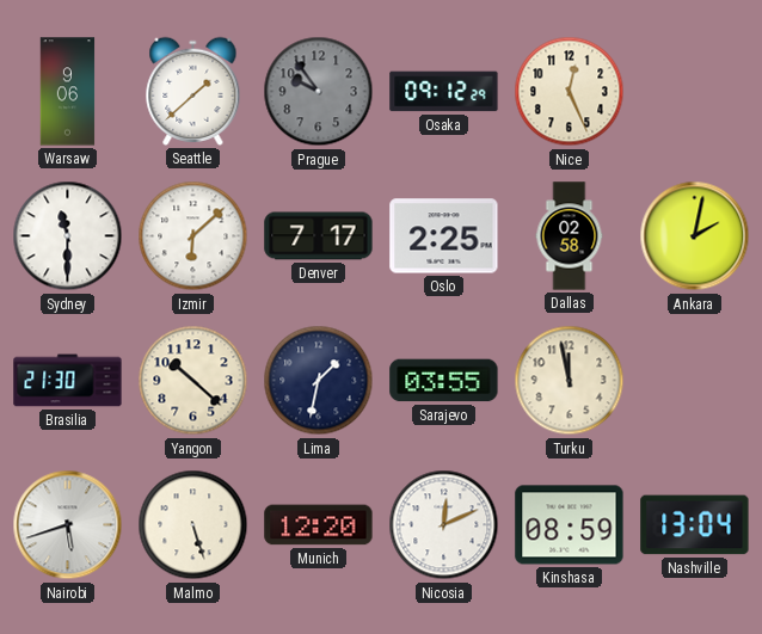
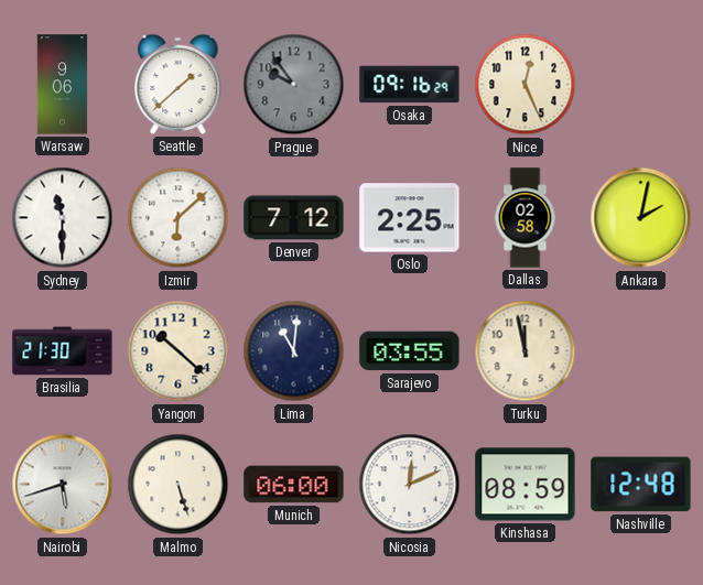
Osaka: 09:12 -> 09:16 (410, 85)
Denver: 7:17 -> 7:12 (294, 218)
Lima: 1:32 -> 11:01 (294, 351)
Munich: 12:20 -> 06:00 (294, 485)
Nashville: 13:04 -> 12:48 (641, 485)
